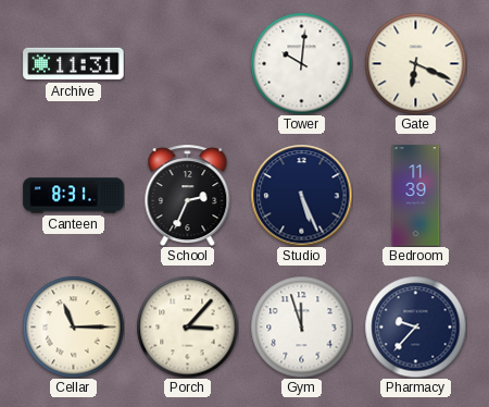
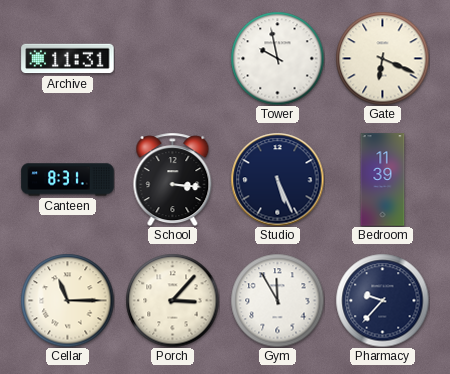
Tower: 10:01 -> 9:58 (277, 58)
School: 2:34 -> 3:16 (173, 179)
Gym: 11:57 -> 11:55 (277, 300)
